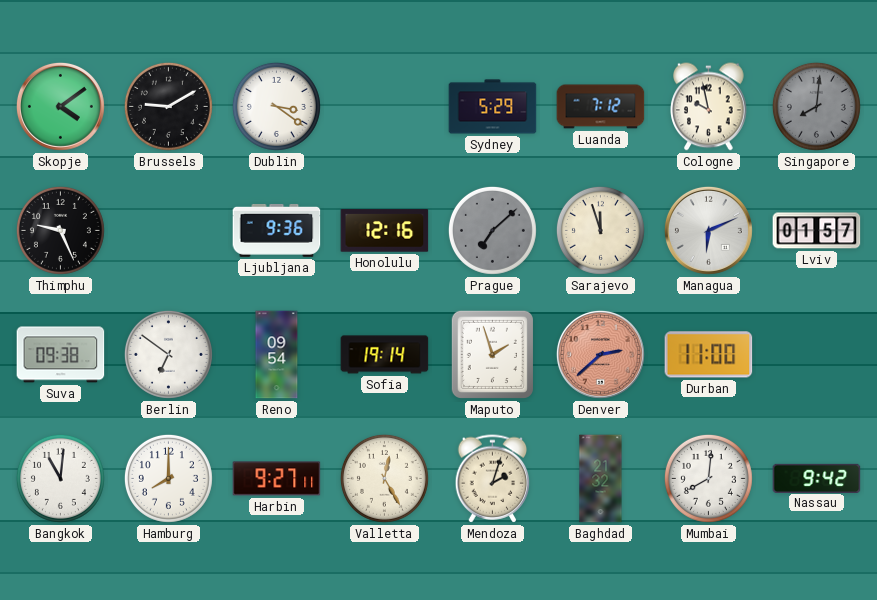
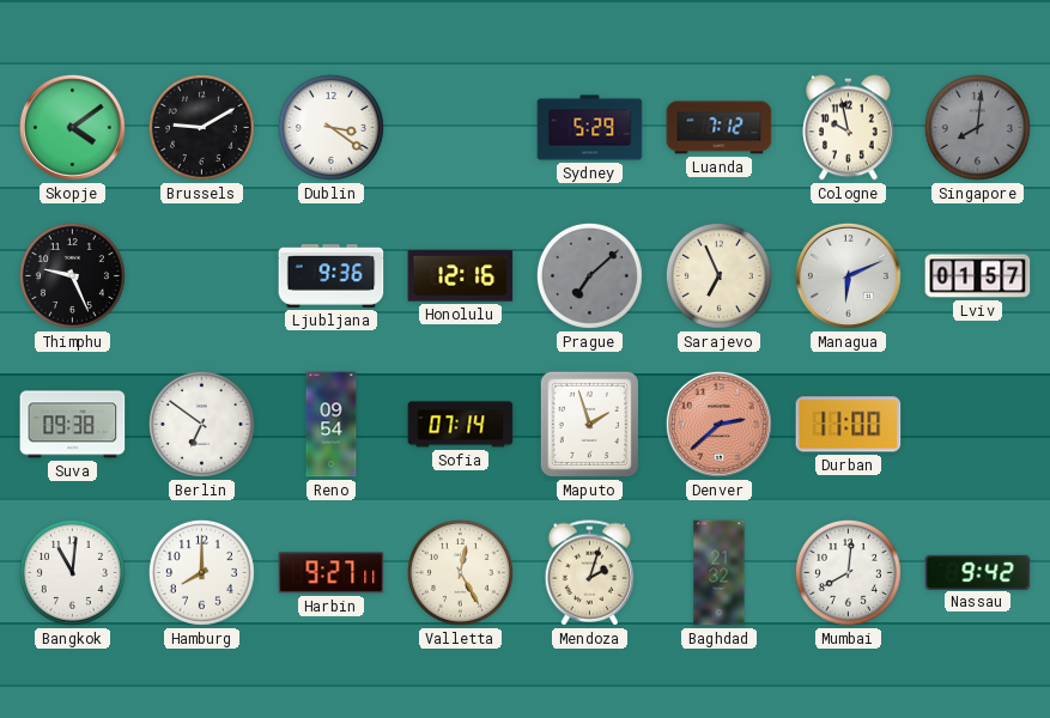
Sarajevo: 11:57 -> 6:56 (718, 275)
Sofia: 19:14 -> 07:14 (461, 425)
